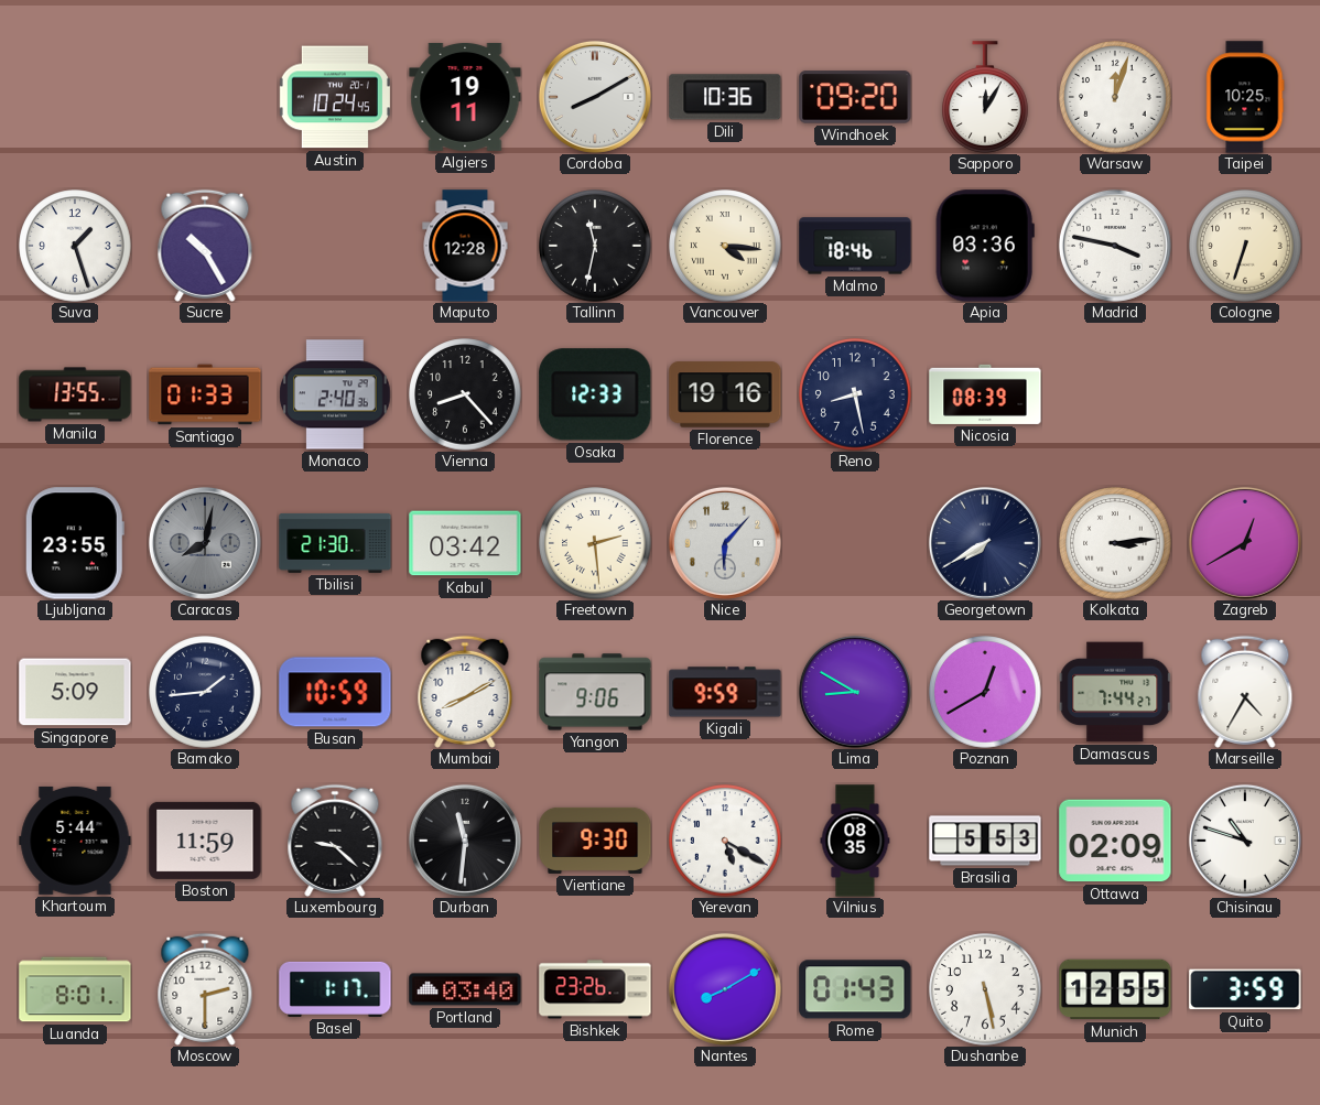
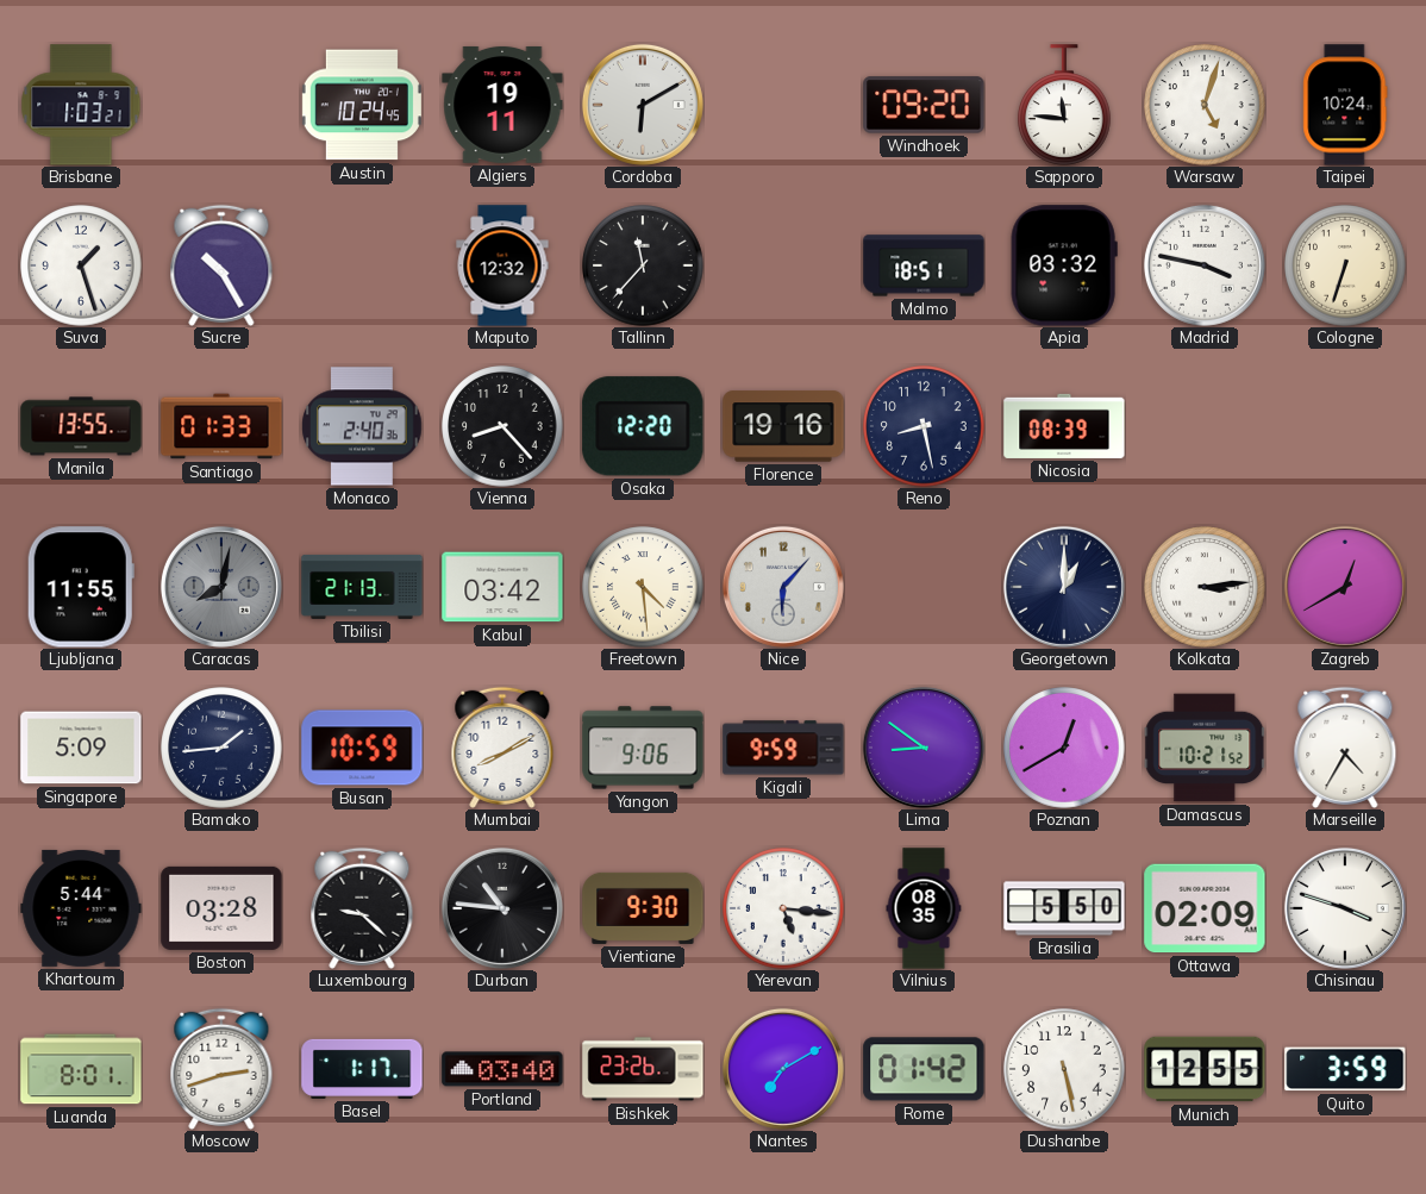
Brisbane: none -> 1:03 (81, 105)
Cordoba: 8:10 -> 6:10 (643, 105)
Dili: 10:36 -> none (725, 97)
Sapporo: 12:05 -> 11:46 (1064, 105)
Warsaw: 12:03 -> 5:03 (1205, 105)
Taipei: 10:25 -> 10:24 (1345, 105)
Maputo: 12:28 -> 12:32 (502, 265)
Tallinn: 11:32 -> 11:37 (643, 265)
Vancouver: 4:16 -> none (725, 246)
Malmo: 18:46 -> 18:51 (924, 265)
Apia: 03:36 -> 03:32 (1064, 265)
Osaka: 12:33 -> 12:20 (643, 426)
Ljubljana: 23:55 -> 11:55 (81, 587)
Tbilisi: 21:30 -> 21:13 (362, 587)
Freetown: 2:29 -> 4:29 (643, 587)
Georgetown: 7:40 -> 1:00 (1064, 587)
Lima: 8:50 -> 8:51 (924, 748)
Damascus: 7:44 -> 10:21 (1205, 748)
Boston: 11:59 -> 03:28 (221, 908)
Durban: 11:31 -> 10:46 (502, 908)
Yerevan: 5:20 -> 5:16 (783, 908)
Brasilia: 5:53 -> 5:50 (1064, 908)
Chisinau: 10:48 -> 3:48 (1345, 908)
Moscow: 2:30 -> 2:42 (221, 1069)
Nantes: 8:10 -> 7:10 (783, 1069)
Rome: 01:43 -> 01:42 (924, 1069)
